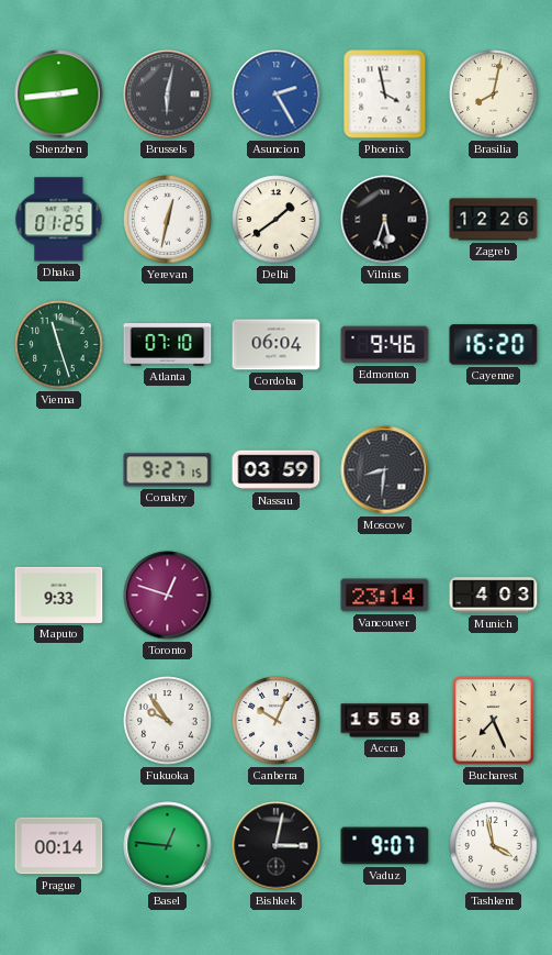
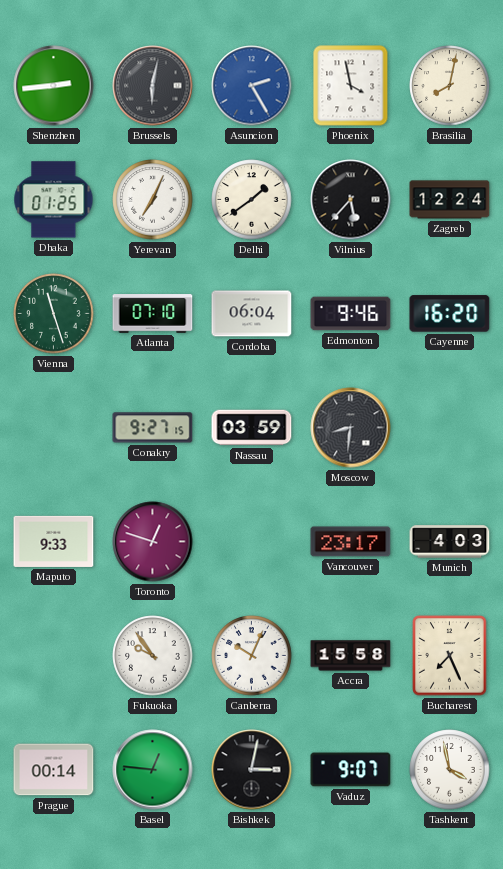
Yerevan: 12:32 -> 7:04 (153, 200)
Vilnius: 5:33 -> 5:37 (351, 200)
Zagreb: 12:26 -> 12:24 (450, 200)
Vancouver: 23:14 -> 23:17 (351, 542)
